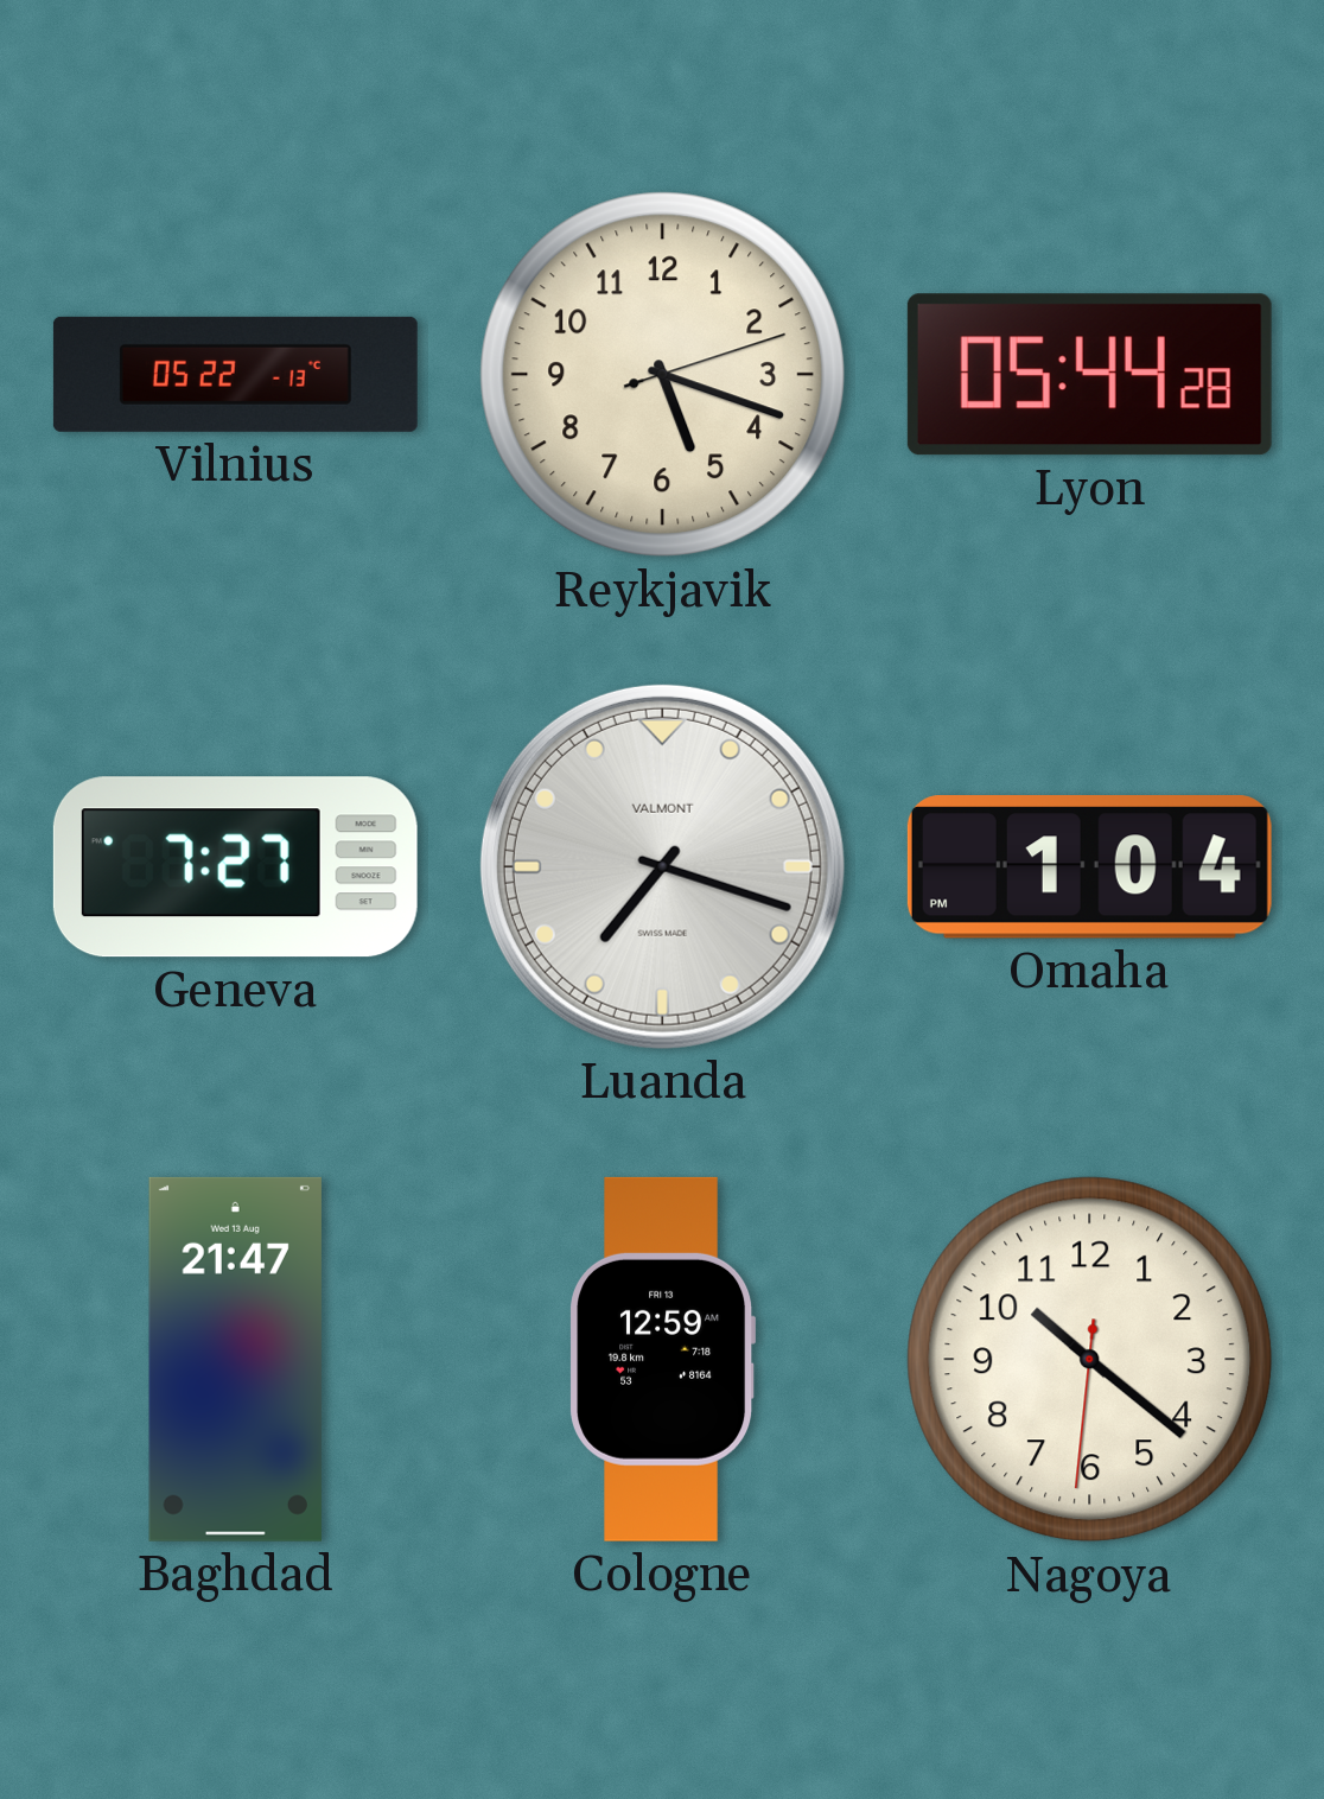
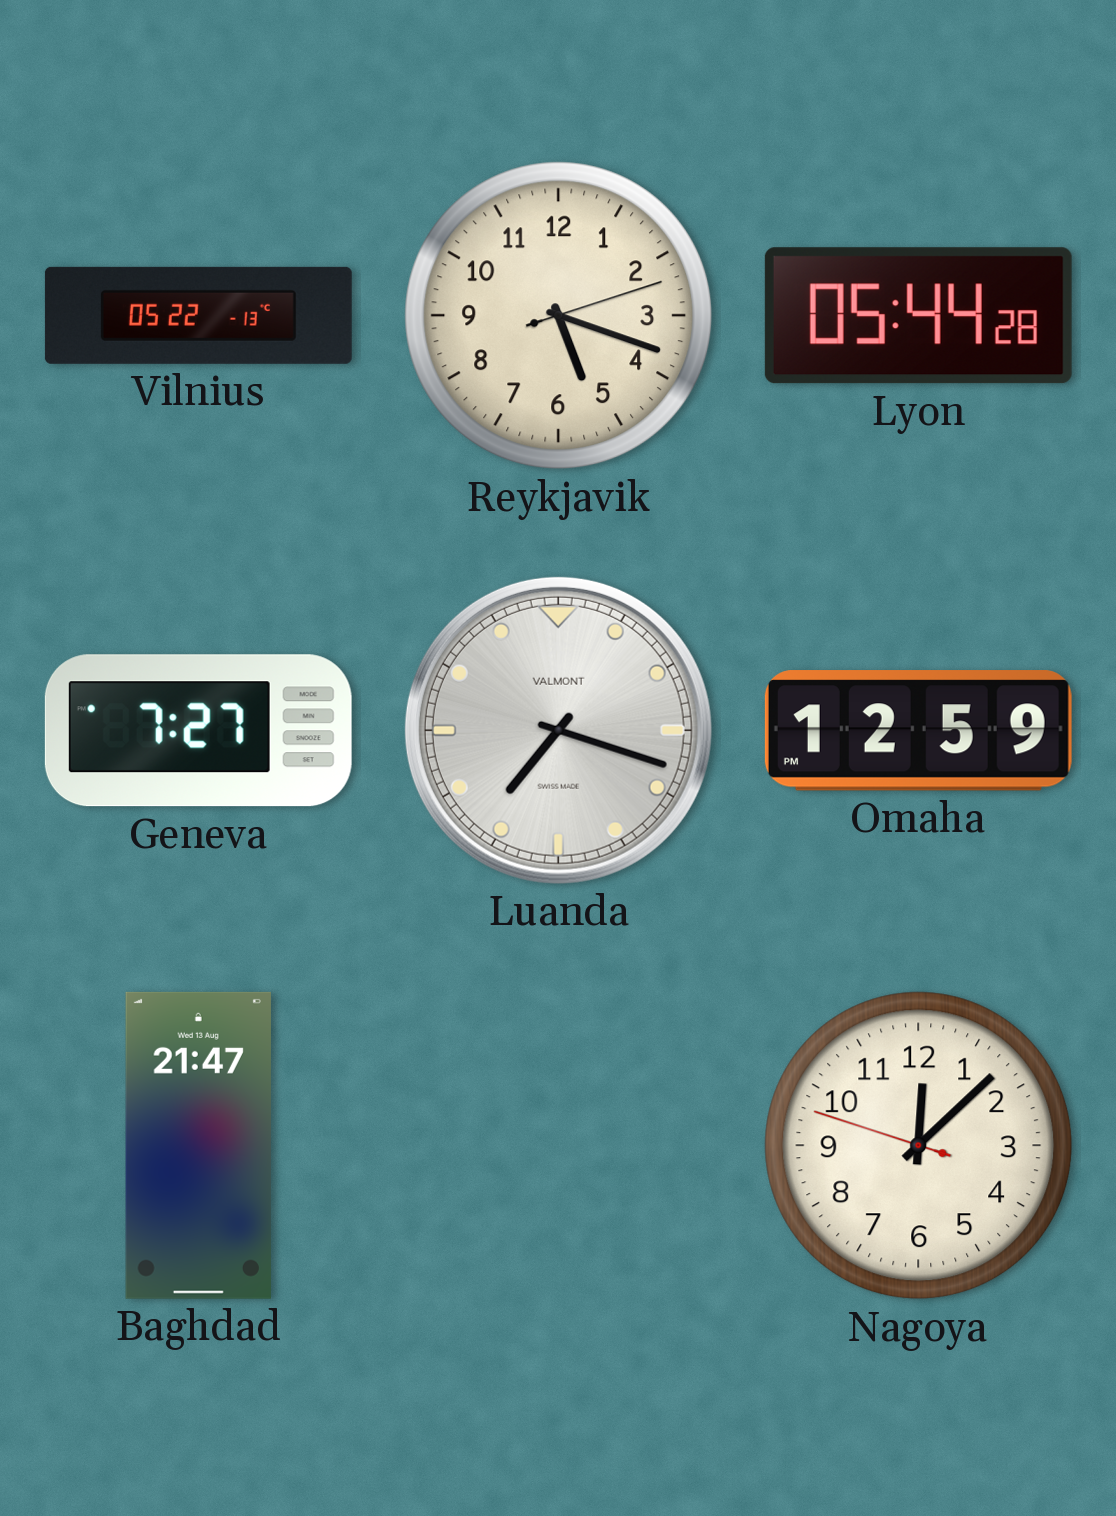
Omaha: 1:04 -> 12:59 (918, 731)
Cologne: 12:59 -> none (663, 1359)
Nagoya: 10:21 -> 12:07 (919, 1146)
